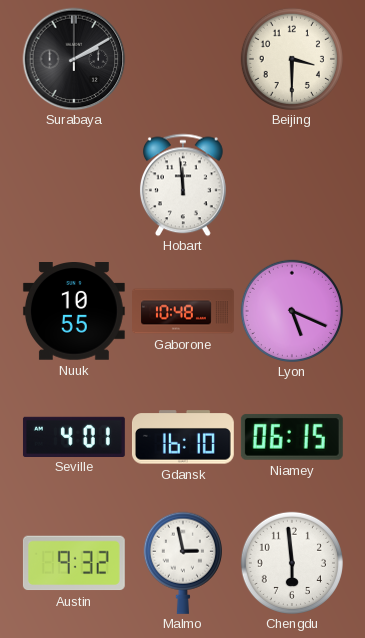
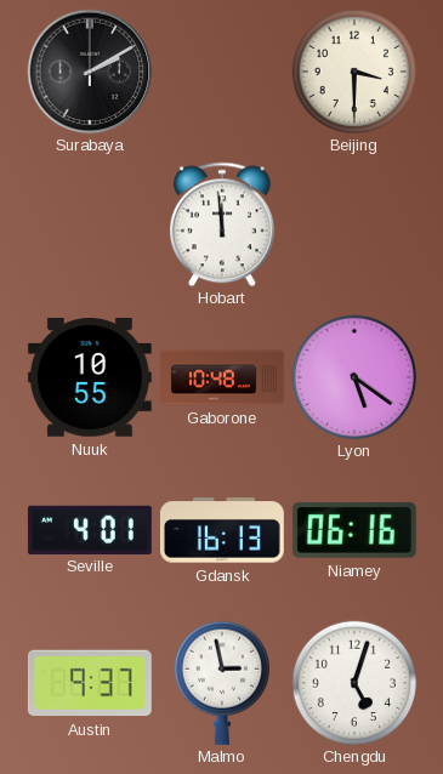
Lyon: 5:19 -> 5:21 (354, 377)
Gdansk: 16:10 -> 16:13 (222, 530)
Niamey: 06:15 -> 06:16 (354, 530)
Austin: 9:32 -> 9:37 (90, 683)
Chengdu: 5:59 -> 5:03 (354, 683)
